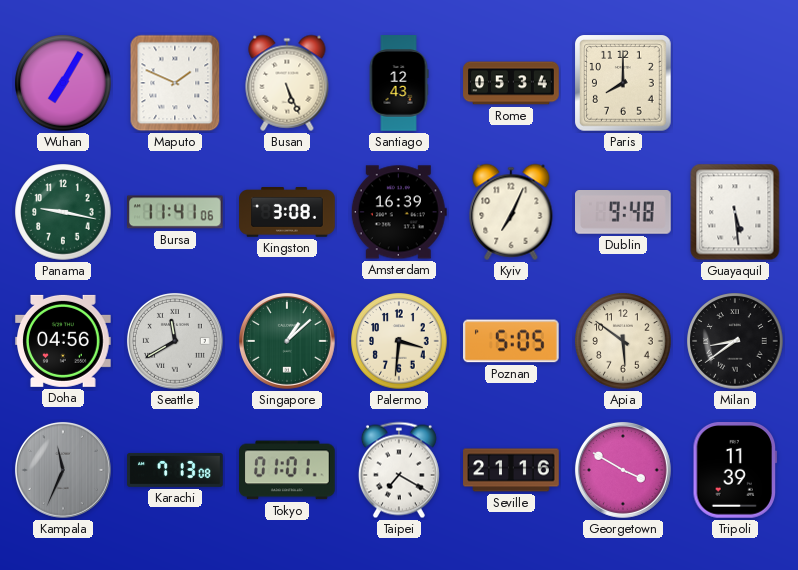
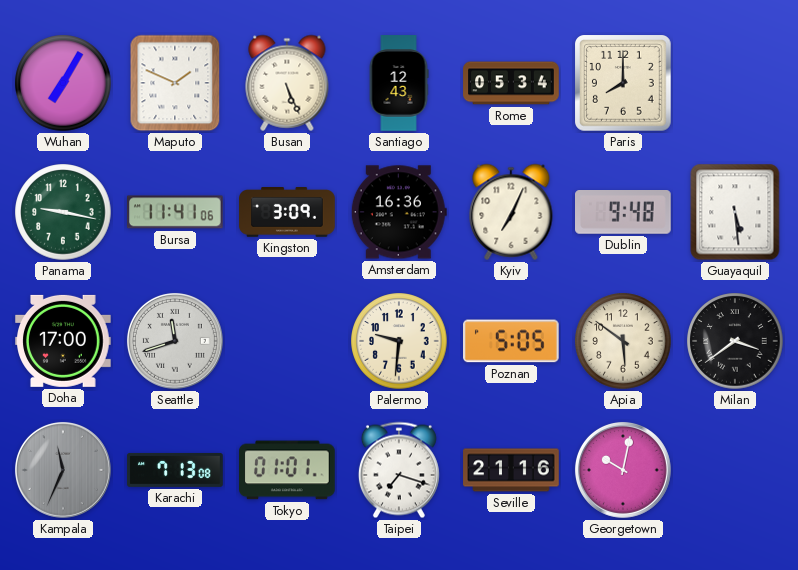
Kingston: 3:08 -> 3:09 (287, 213)
Amsterdam: 16:39 -> 16:36 (399, 212)
Doha: 04:56 -> 17:00 (63, 341)
Seattle: 11:40 -> 11:42 (175, 341)
Singapore: 1:08 -> none (287, 341)
Palermo: 3:31 -> 9:31 (399, 341)
Milan: 8:39 -> 3:39 (735, 341)
Taipei: 7:20 -> 7:18 (399, 470)
Georgetown: 3:50 -> 10:02 (623, 470)
Tripoli: 11:39 -> none (735, 471)
